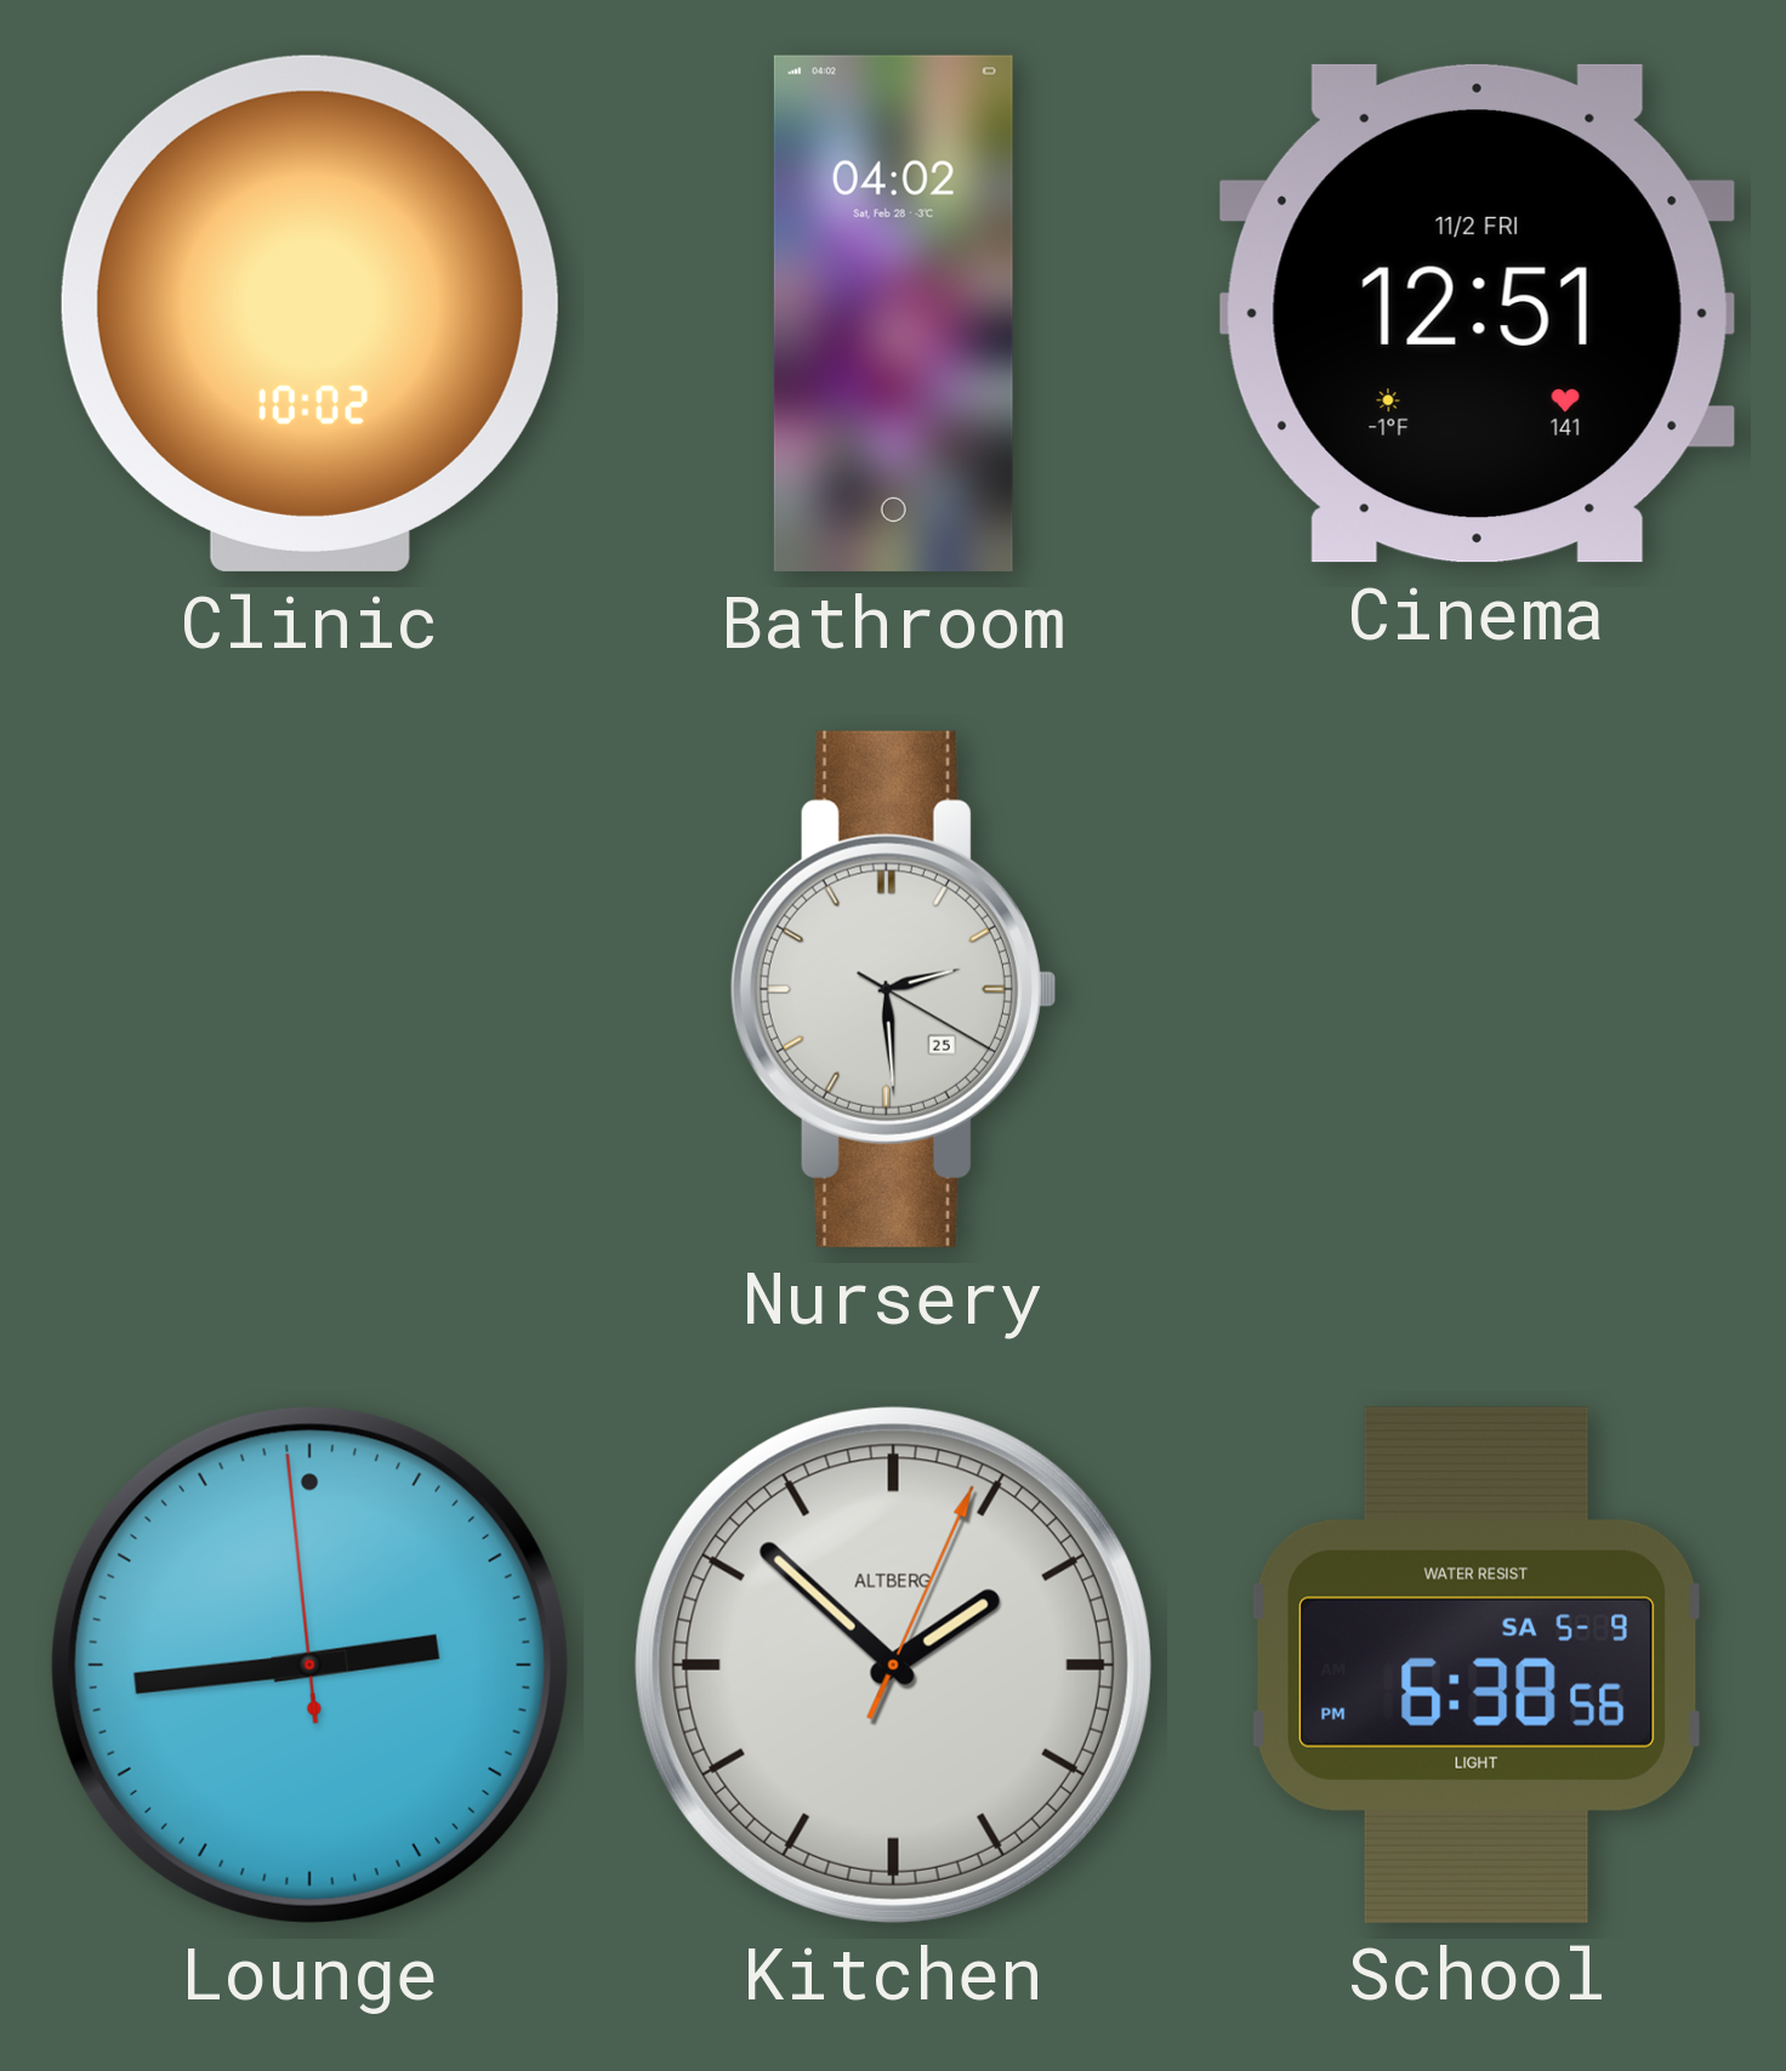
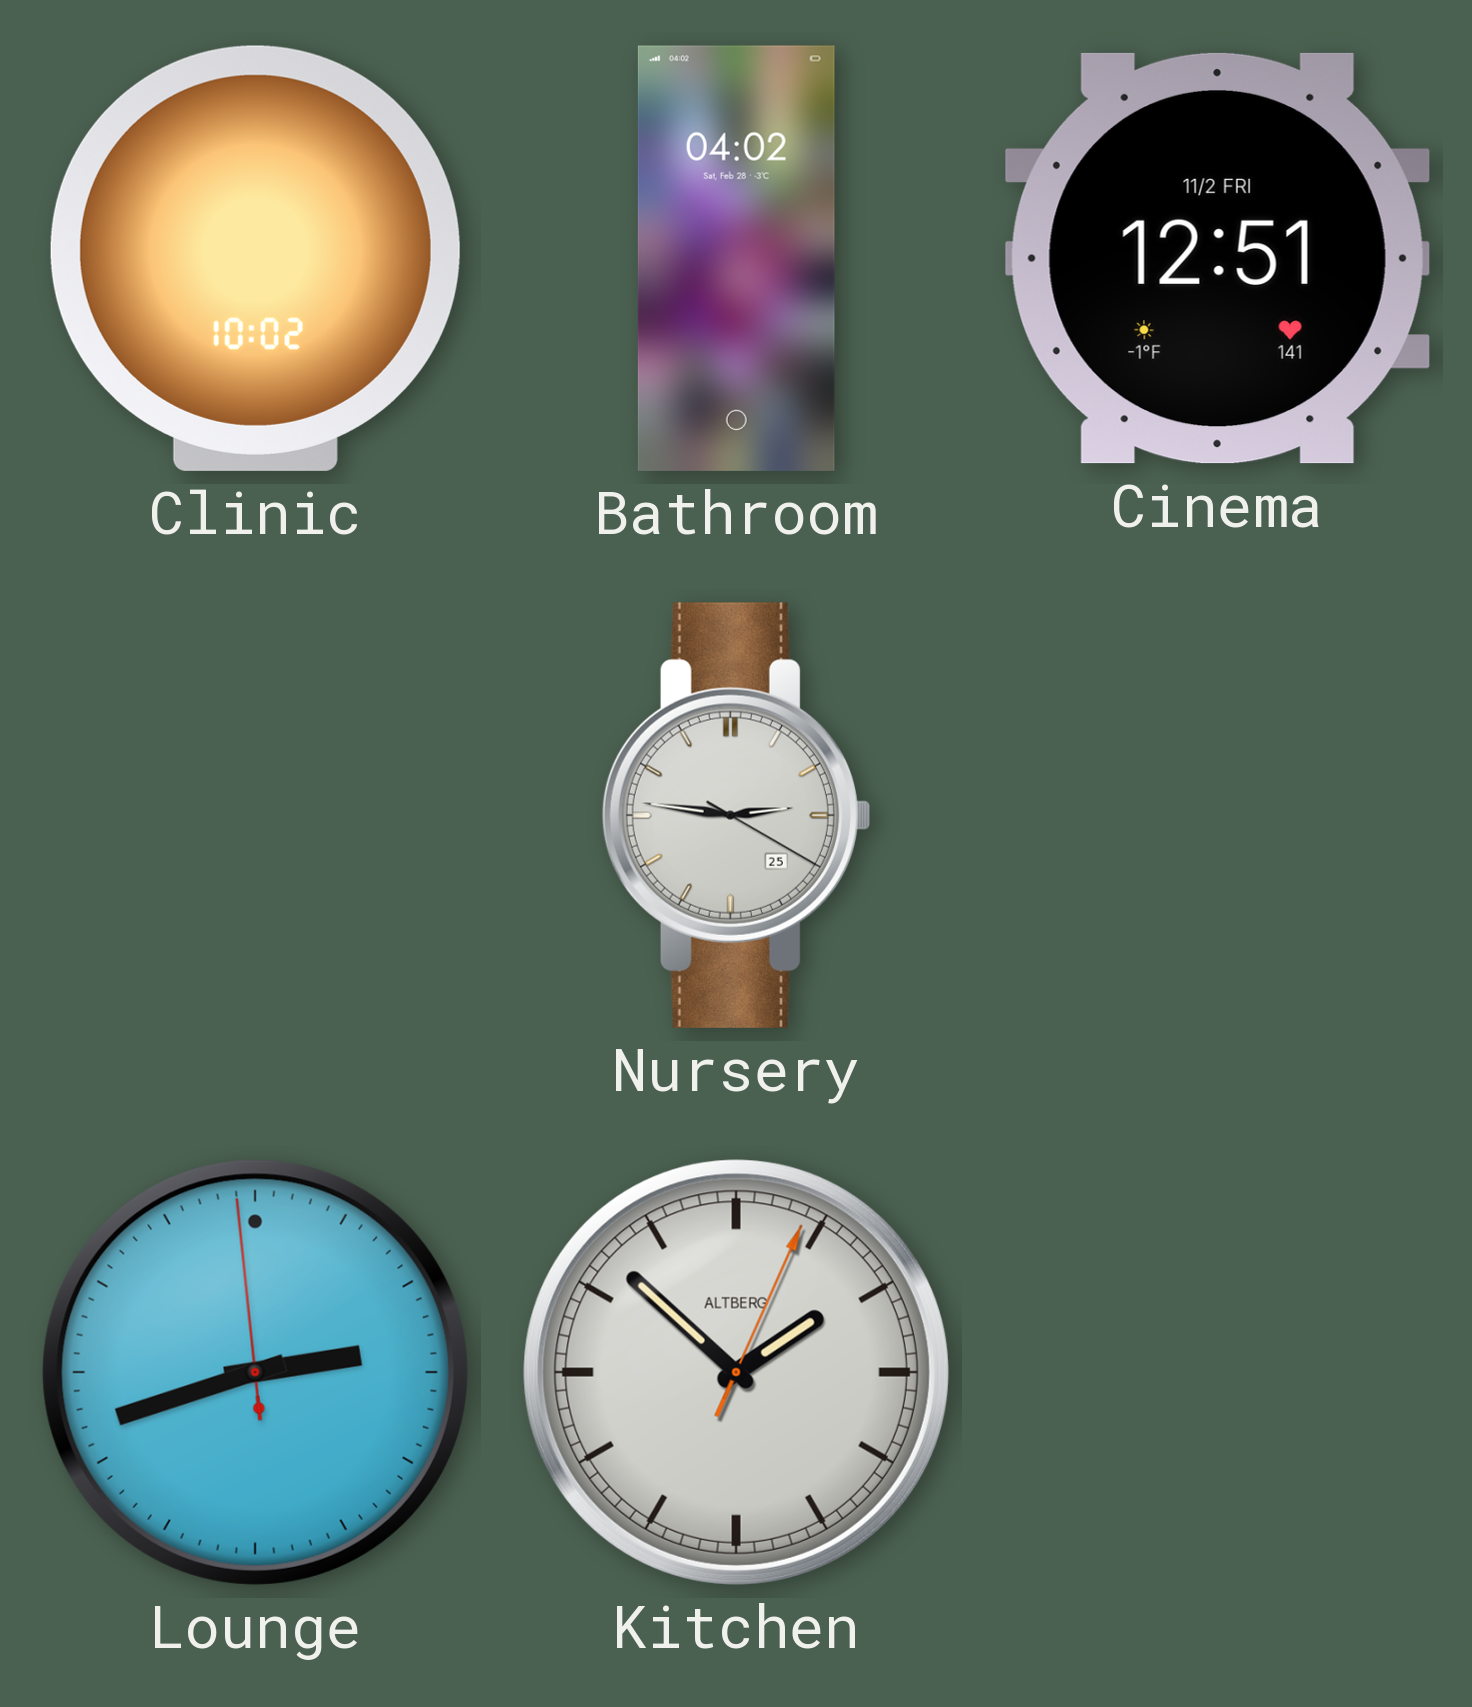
Nursery: 2:29 -> 2:46 (736, 815)
Lounge: 2:43 -> 2:41 (255, 1372)
School: 6:38 -> none (1478, 1665)
